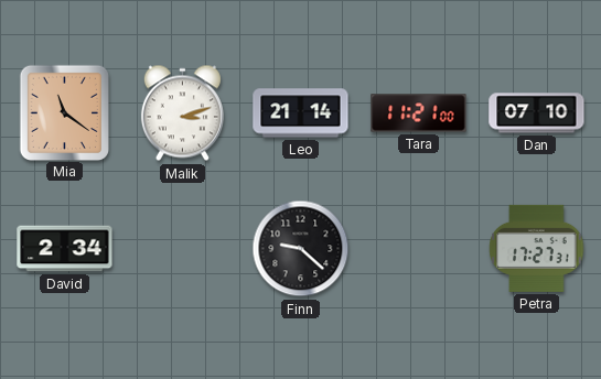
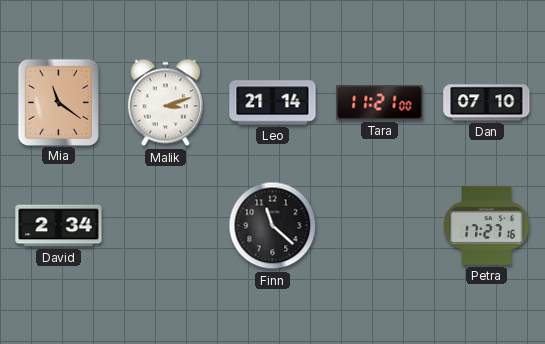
Finn: 9:22 -> 11:22 (273, 226)
Petra: 17:27:31 -> 17:27:16 (487, 225)
